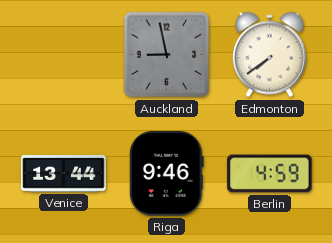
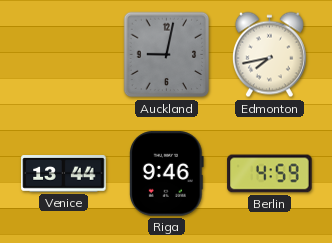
Auckland: 8:58 -> 9:02 (167, 55)
Edmonton: 7:39 -> 7:43 (269, 55)
